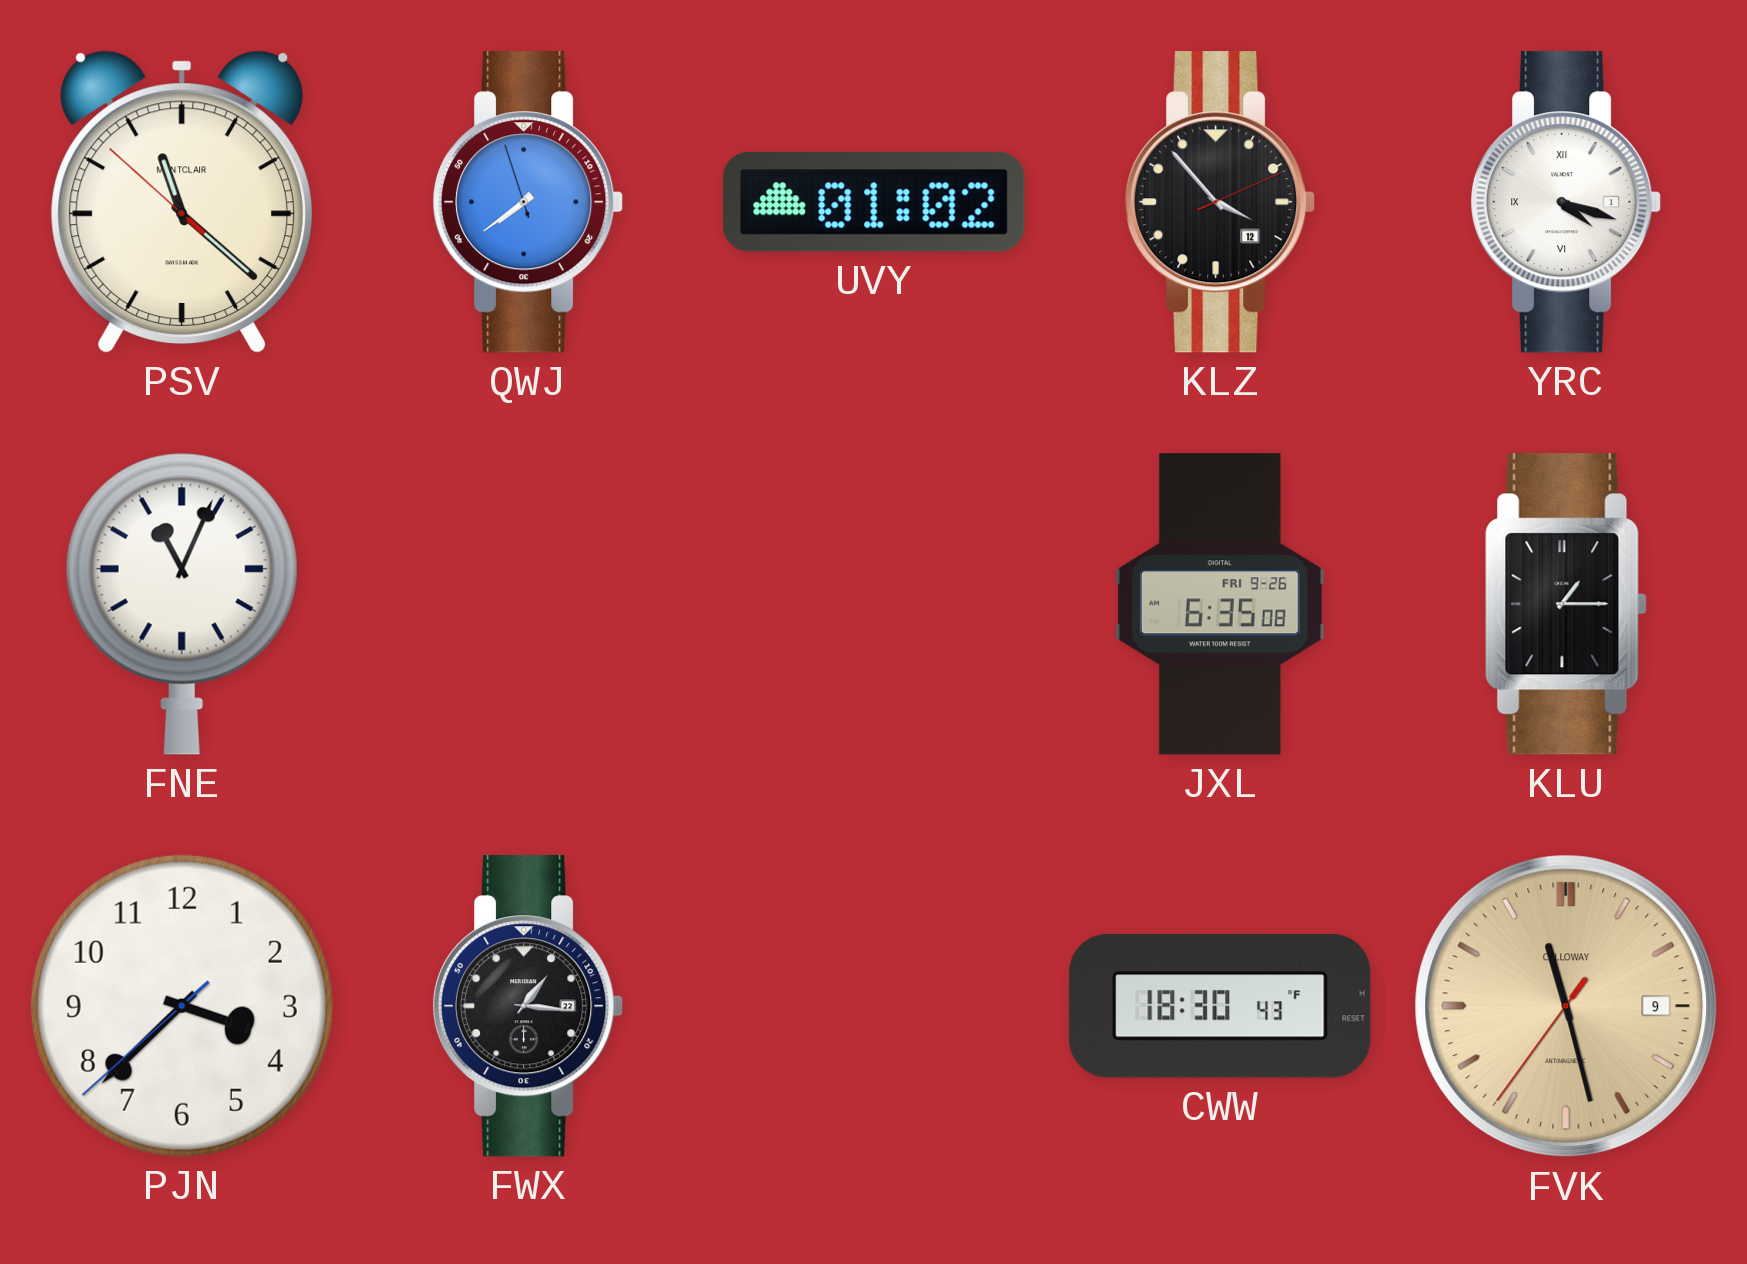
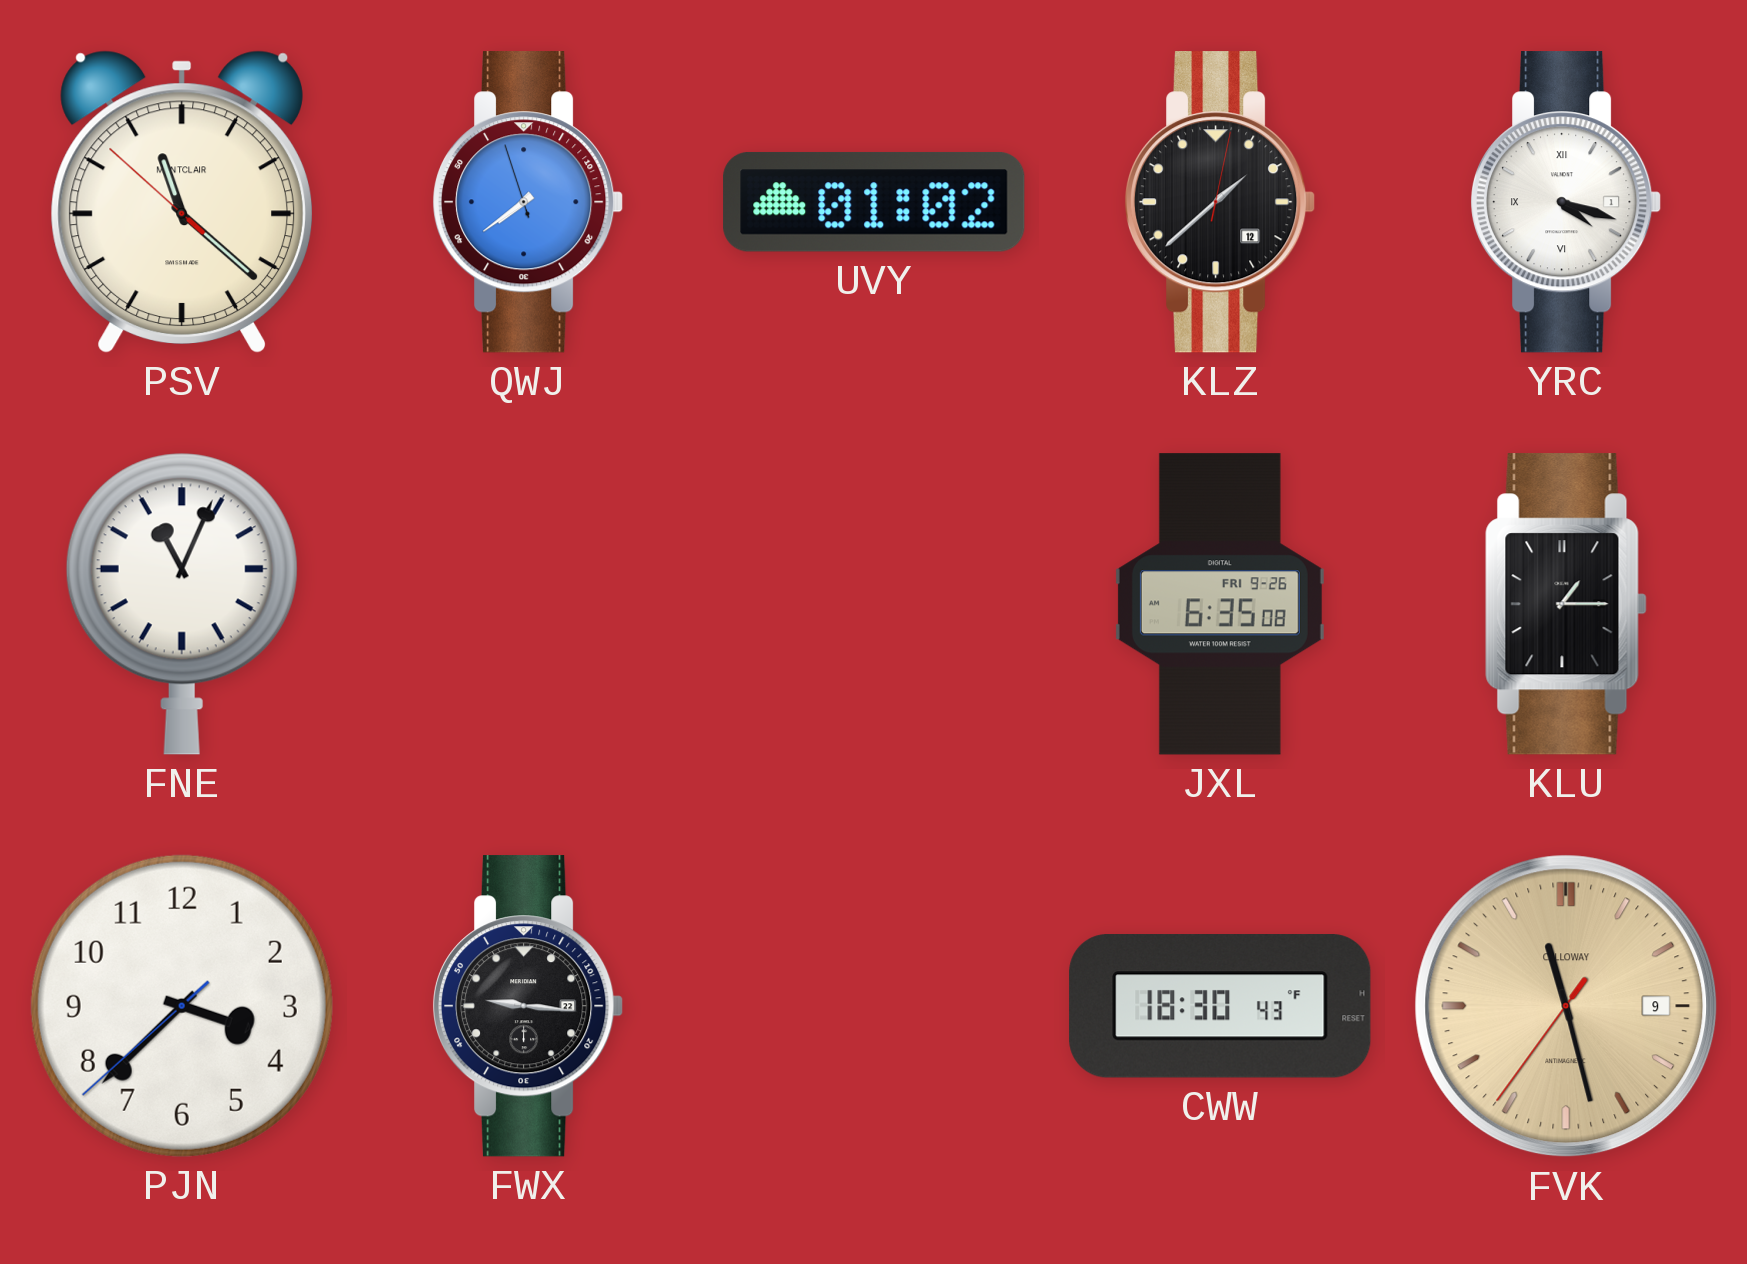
KLZ: 3:53 -> 1:38 (1221, 202)
FWX: 1:16 -> 9:16 (529, 1006)
